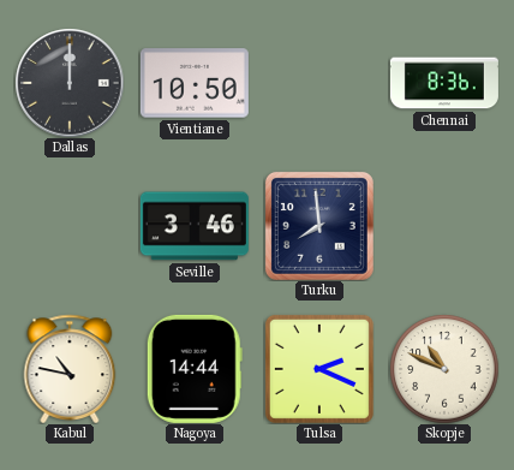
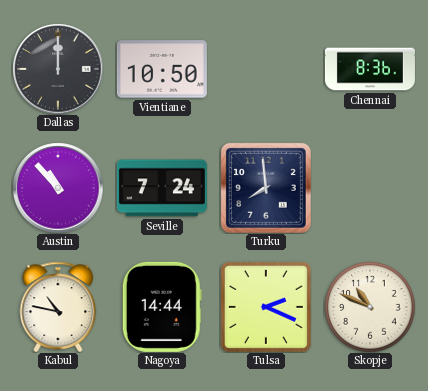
Austin: none -> 10:53 (58, 188)
Seville: 3:46 -> 7:24 (162, 188)
